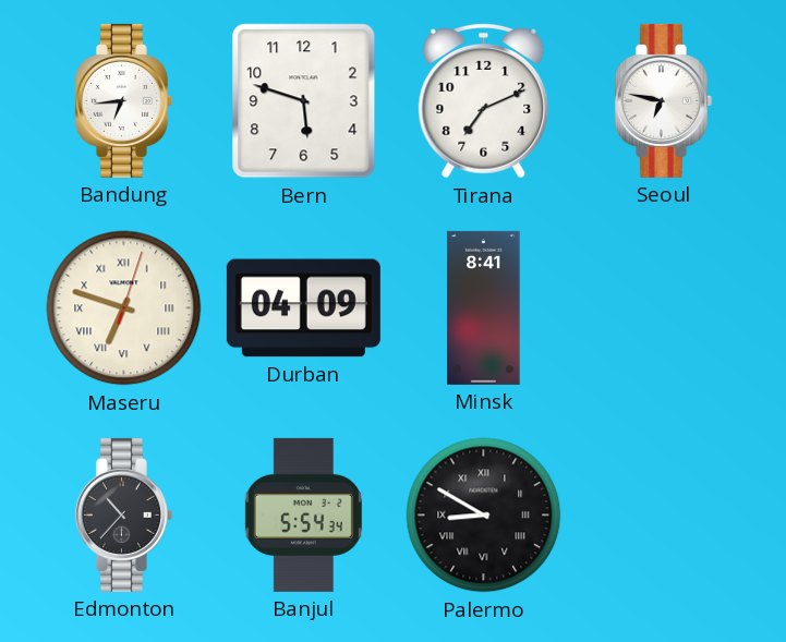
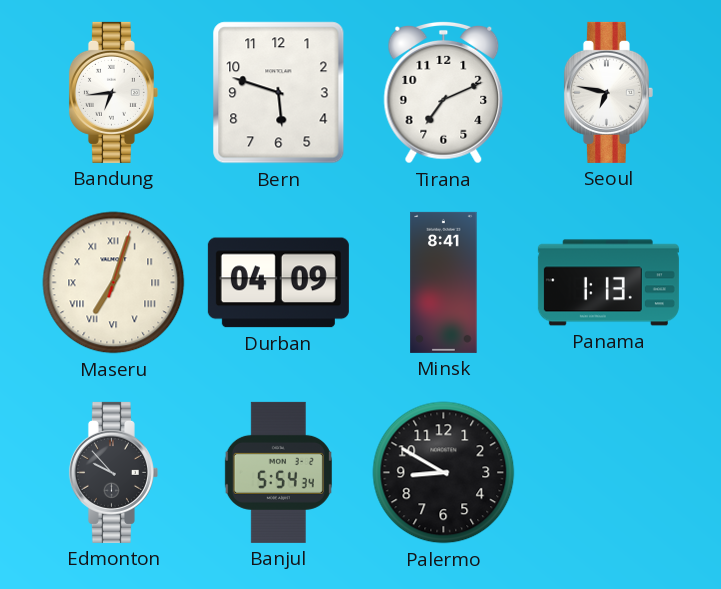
Maseru: 6:48 -> 7:03 (114, 283)
Panama: none -> 1:13 (608, 283)
Edmonton: 10:37 -> 9:53 (113, 472)
Palermo numerals: Roman -> Arabic (444, 473)
